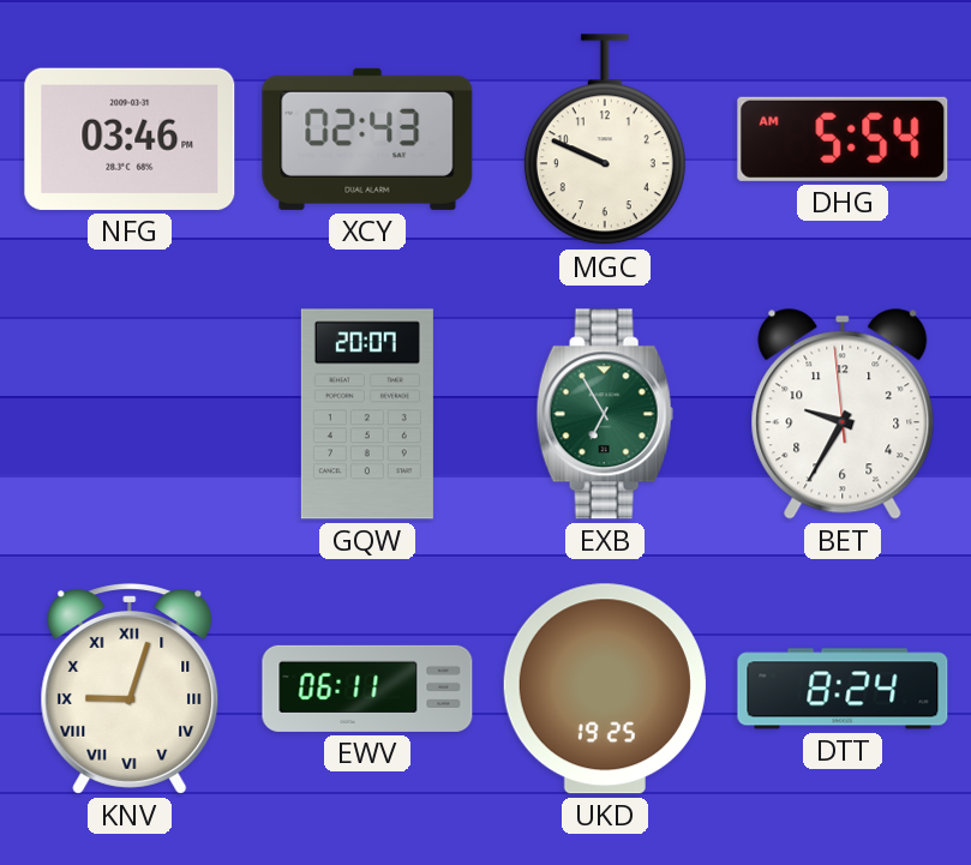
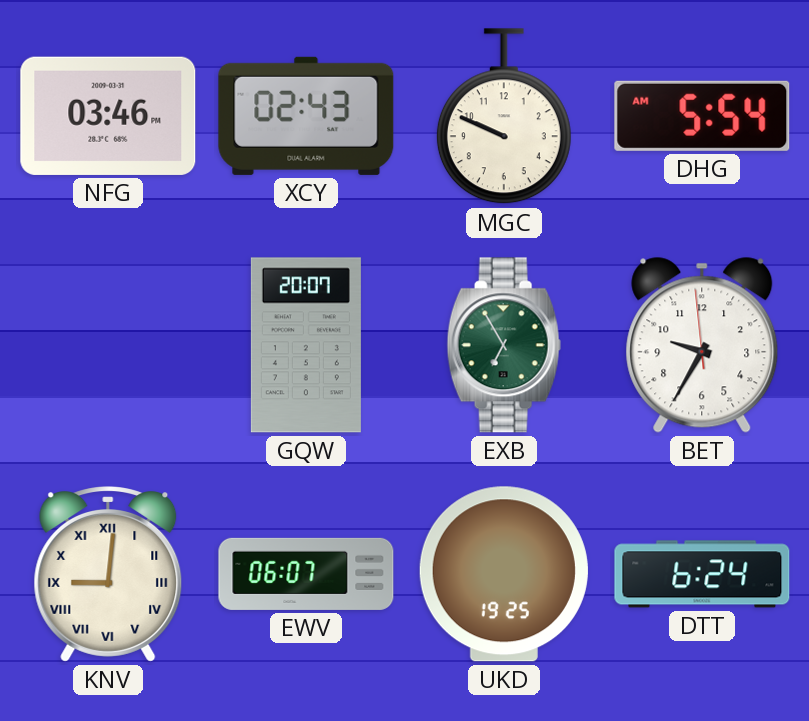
KNV: 9:03 -> 9:01 (108, 575)
EWV: 06:11 -> 06:07 (306, 574)
DTT: 8:24 -> 6:24 (702, 574)
